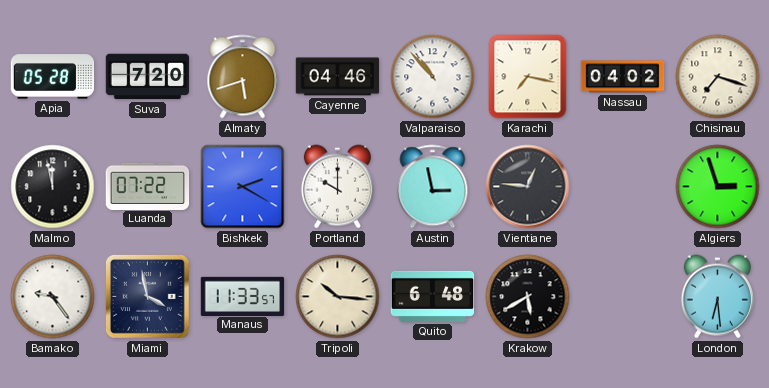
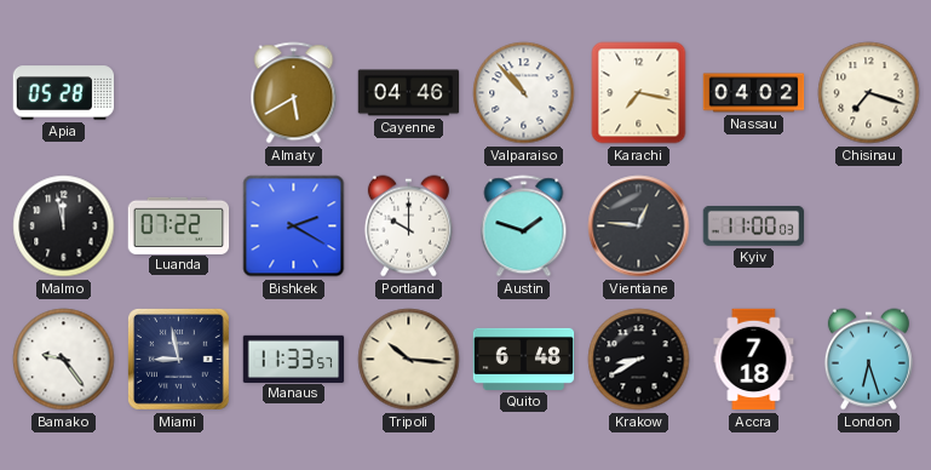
Suva: 7:20 -> none (148, 77)
Almaty: 5:42 -> 5:40 (294, 93)
Austin: 2:58 -> 1:48 (524, 227)
Kyiv: none -> 11:00 (754, 225)
Algiers: 2:57 -> none (718, 187)
Miami: 3:58 -> 8:58 (178, 359)
Krakow: 5:40 -> 8:40 (639, 360)
Accra: none -> 7:18 (754, 360)
London: 6:29 -> 6:27 (868, 360)
